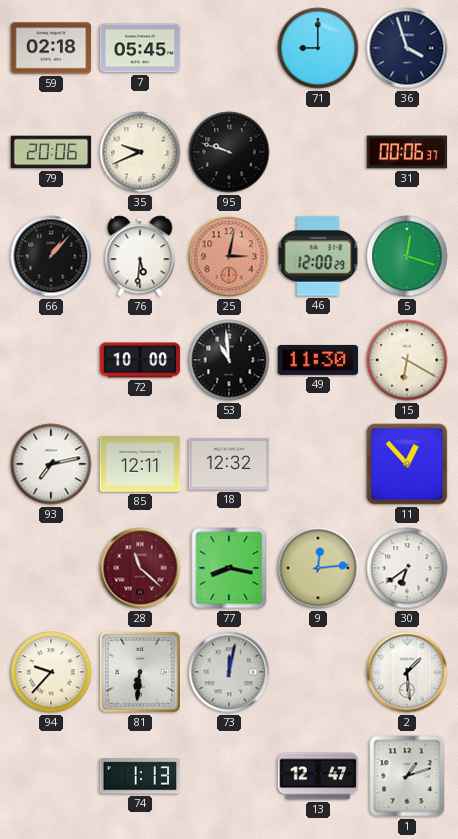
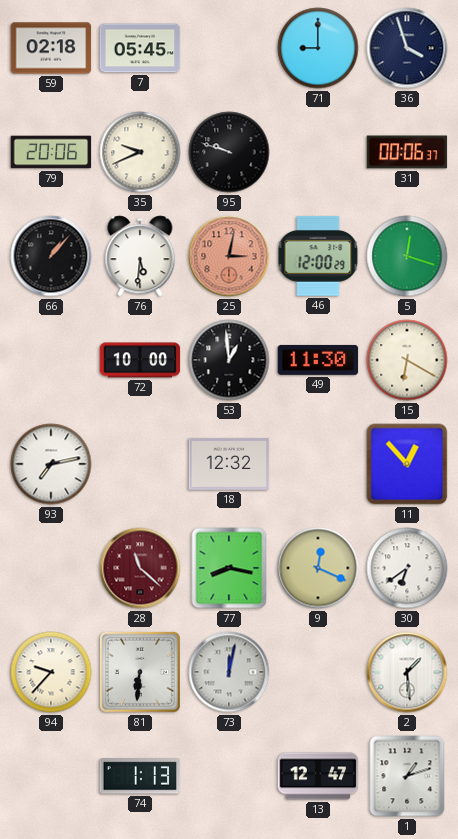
53: 10:59 -> 12:59 (229, 360)
85: 12:11 -> none (140, 464)
9: 12:14 -> 12:19 (318, 568)
